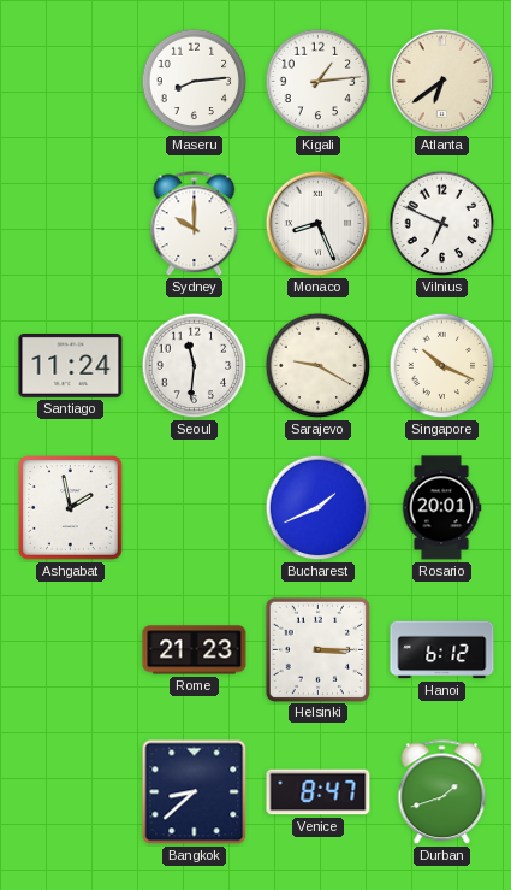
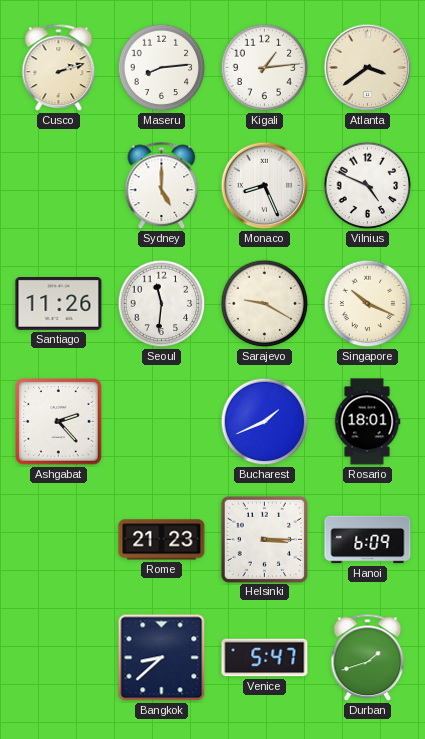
Cusco: none -> 2:12 (59, 68)
Atlanta: 6:39 -> 3:39 (368, 68)
Sydney: 10:00 -> 5:00 (162, 186)
Vilnius: 6:49 -> 4:49 (368, 186)
Santiago: 11:24 -> 11:26 (59, 304)
Ashgabat: 1:58 -> 2:23 (59, 422)
Rosario: 20:01 -> 18:01 (367, 422)
Hanoi: 6:12 -> 6:09 (368, 540)
Venice: 8:47 -> 5:47 (265, 658)
